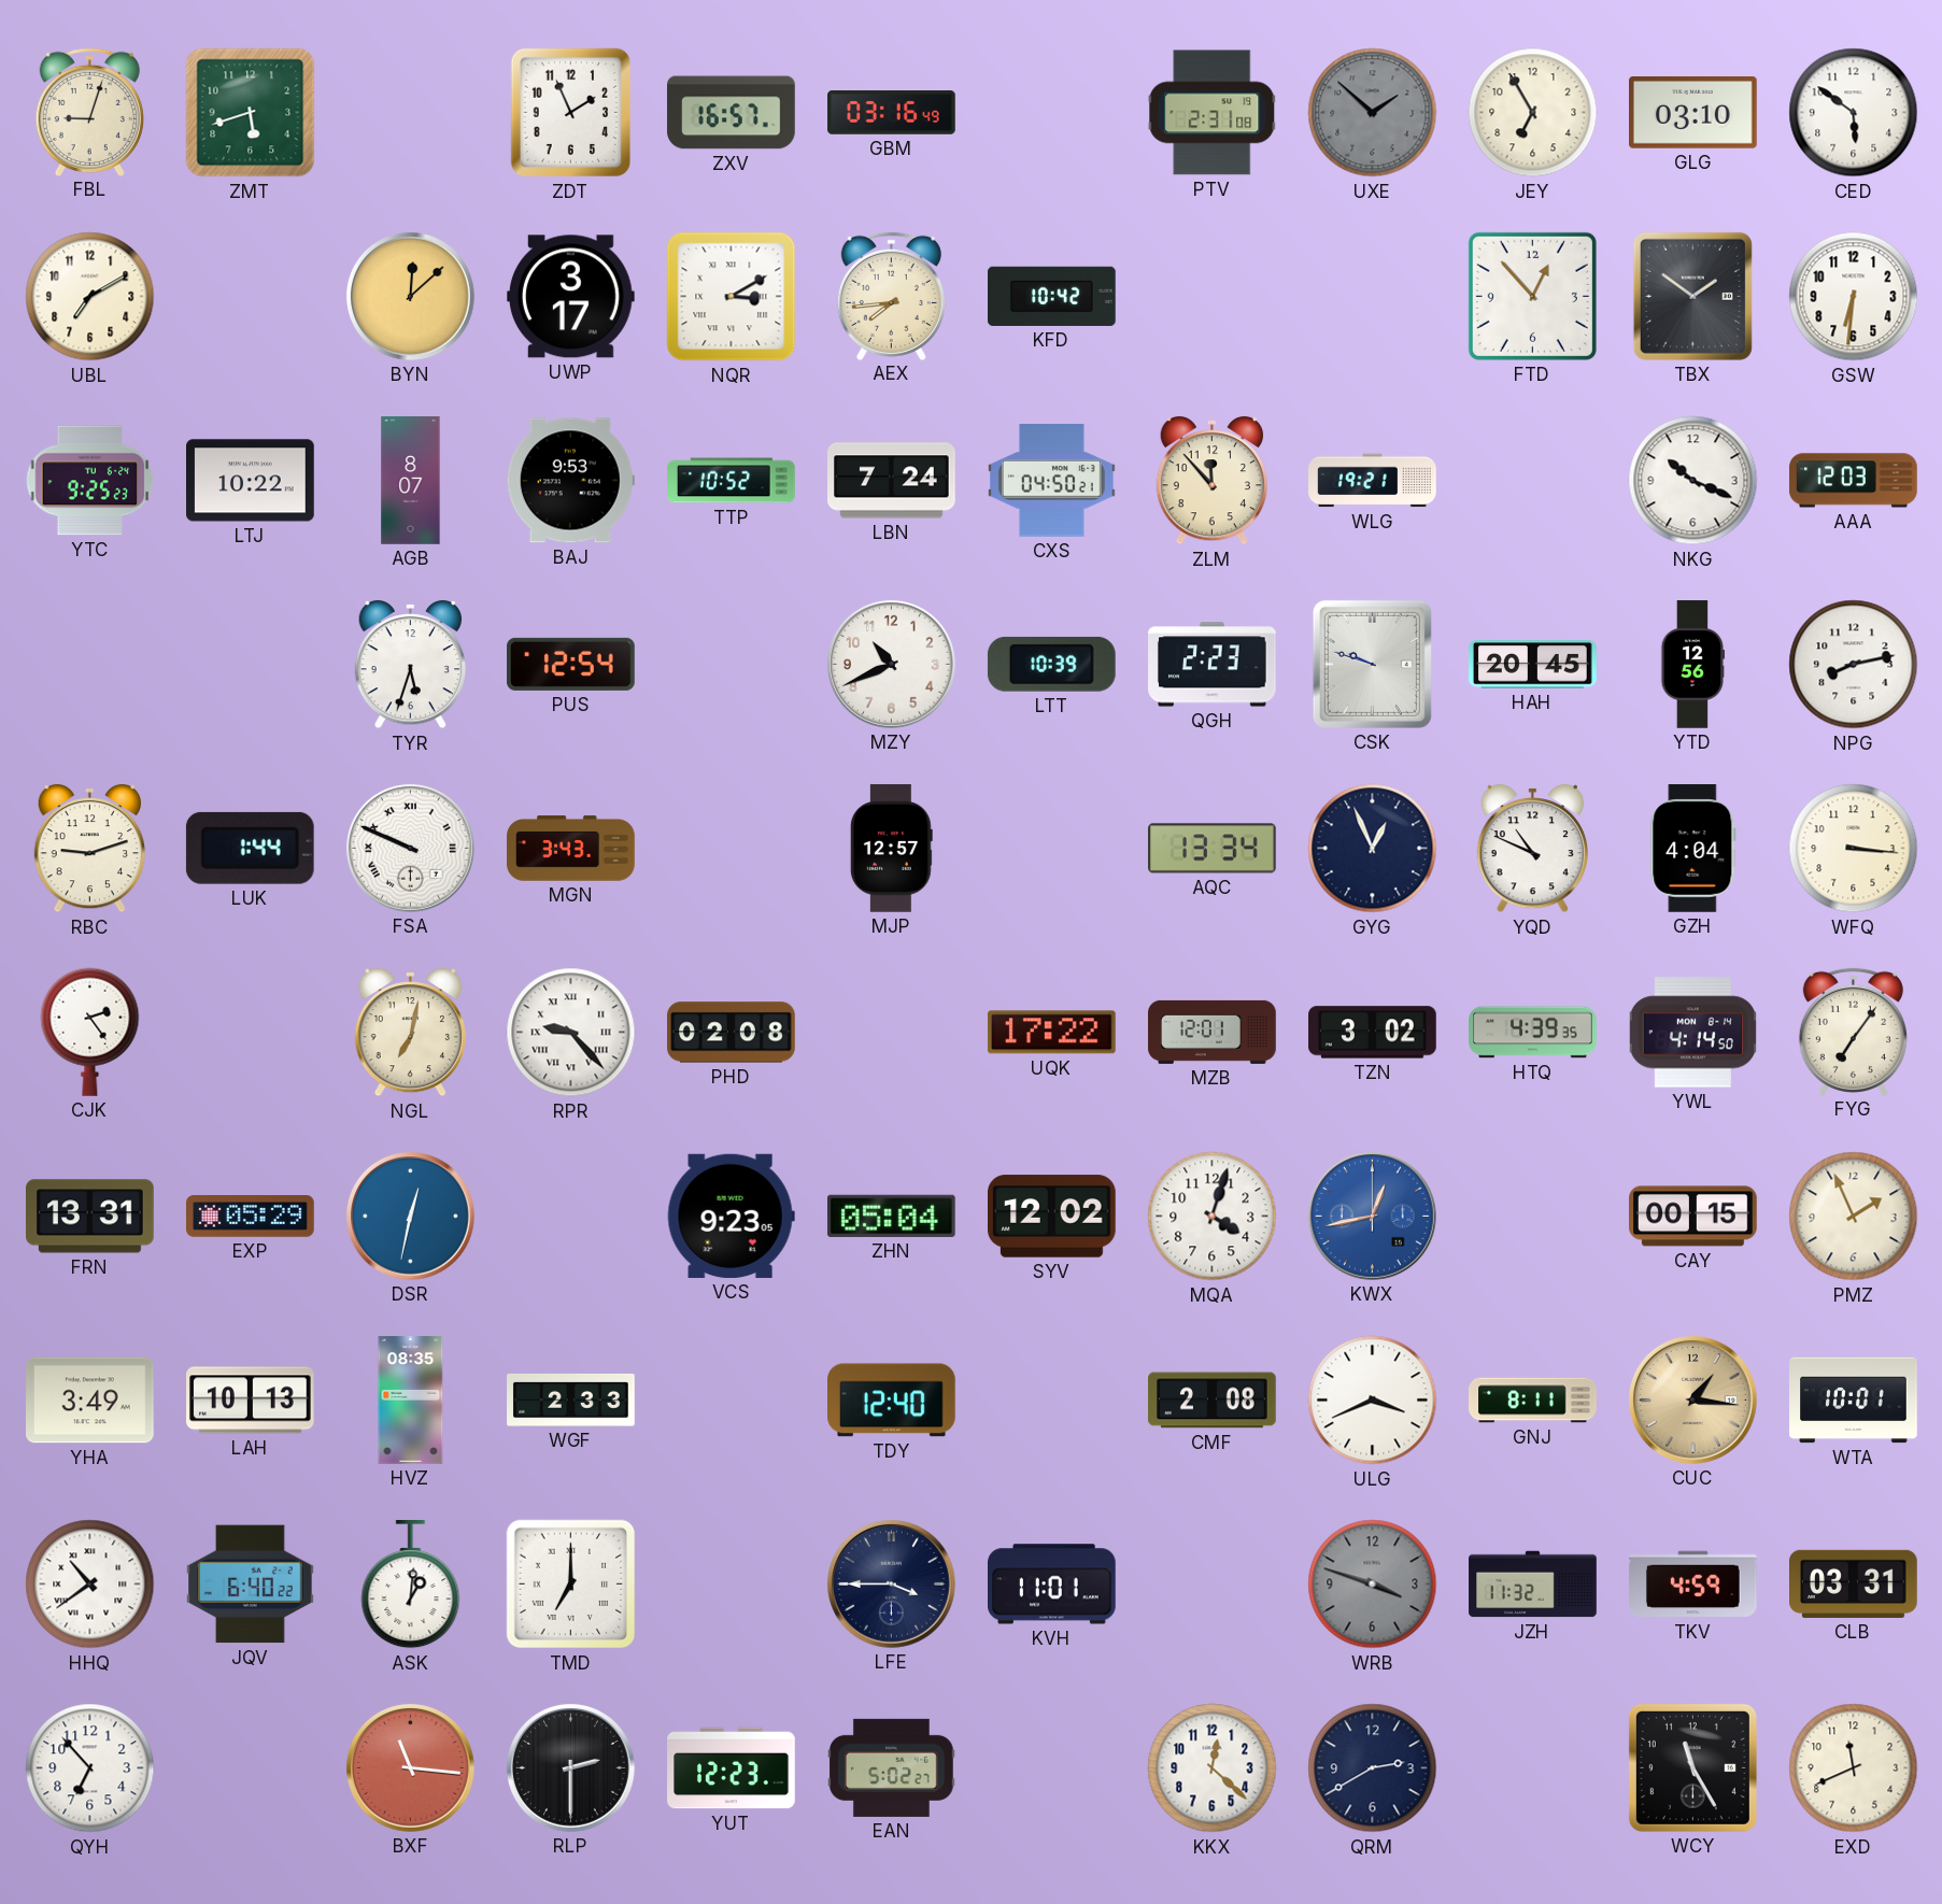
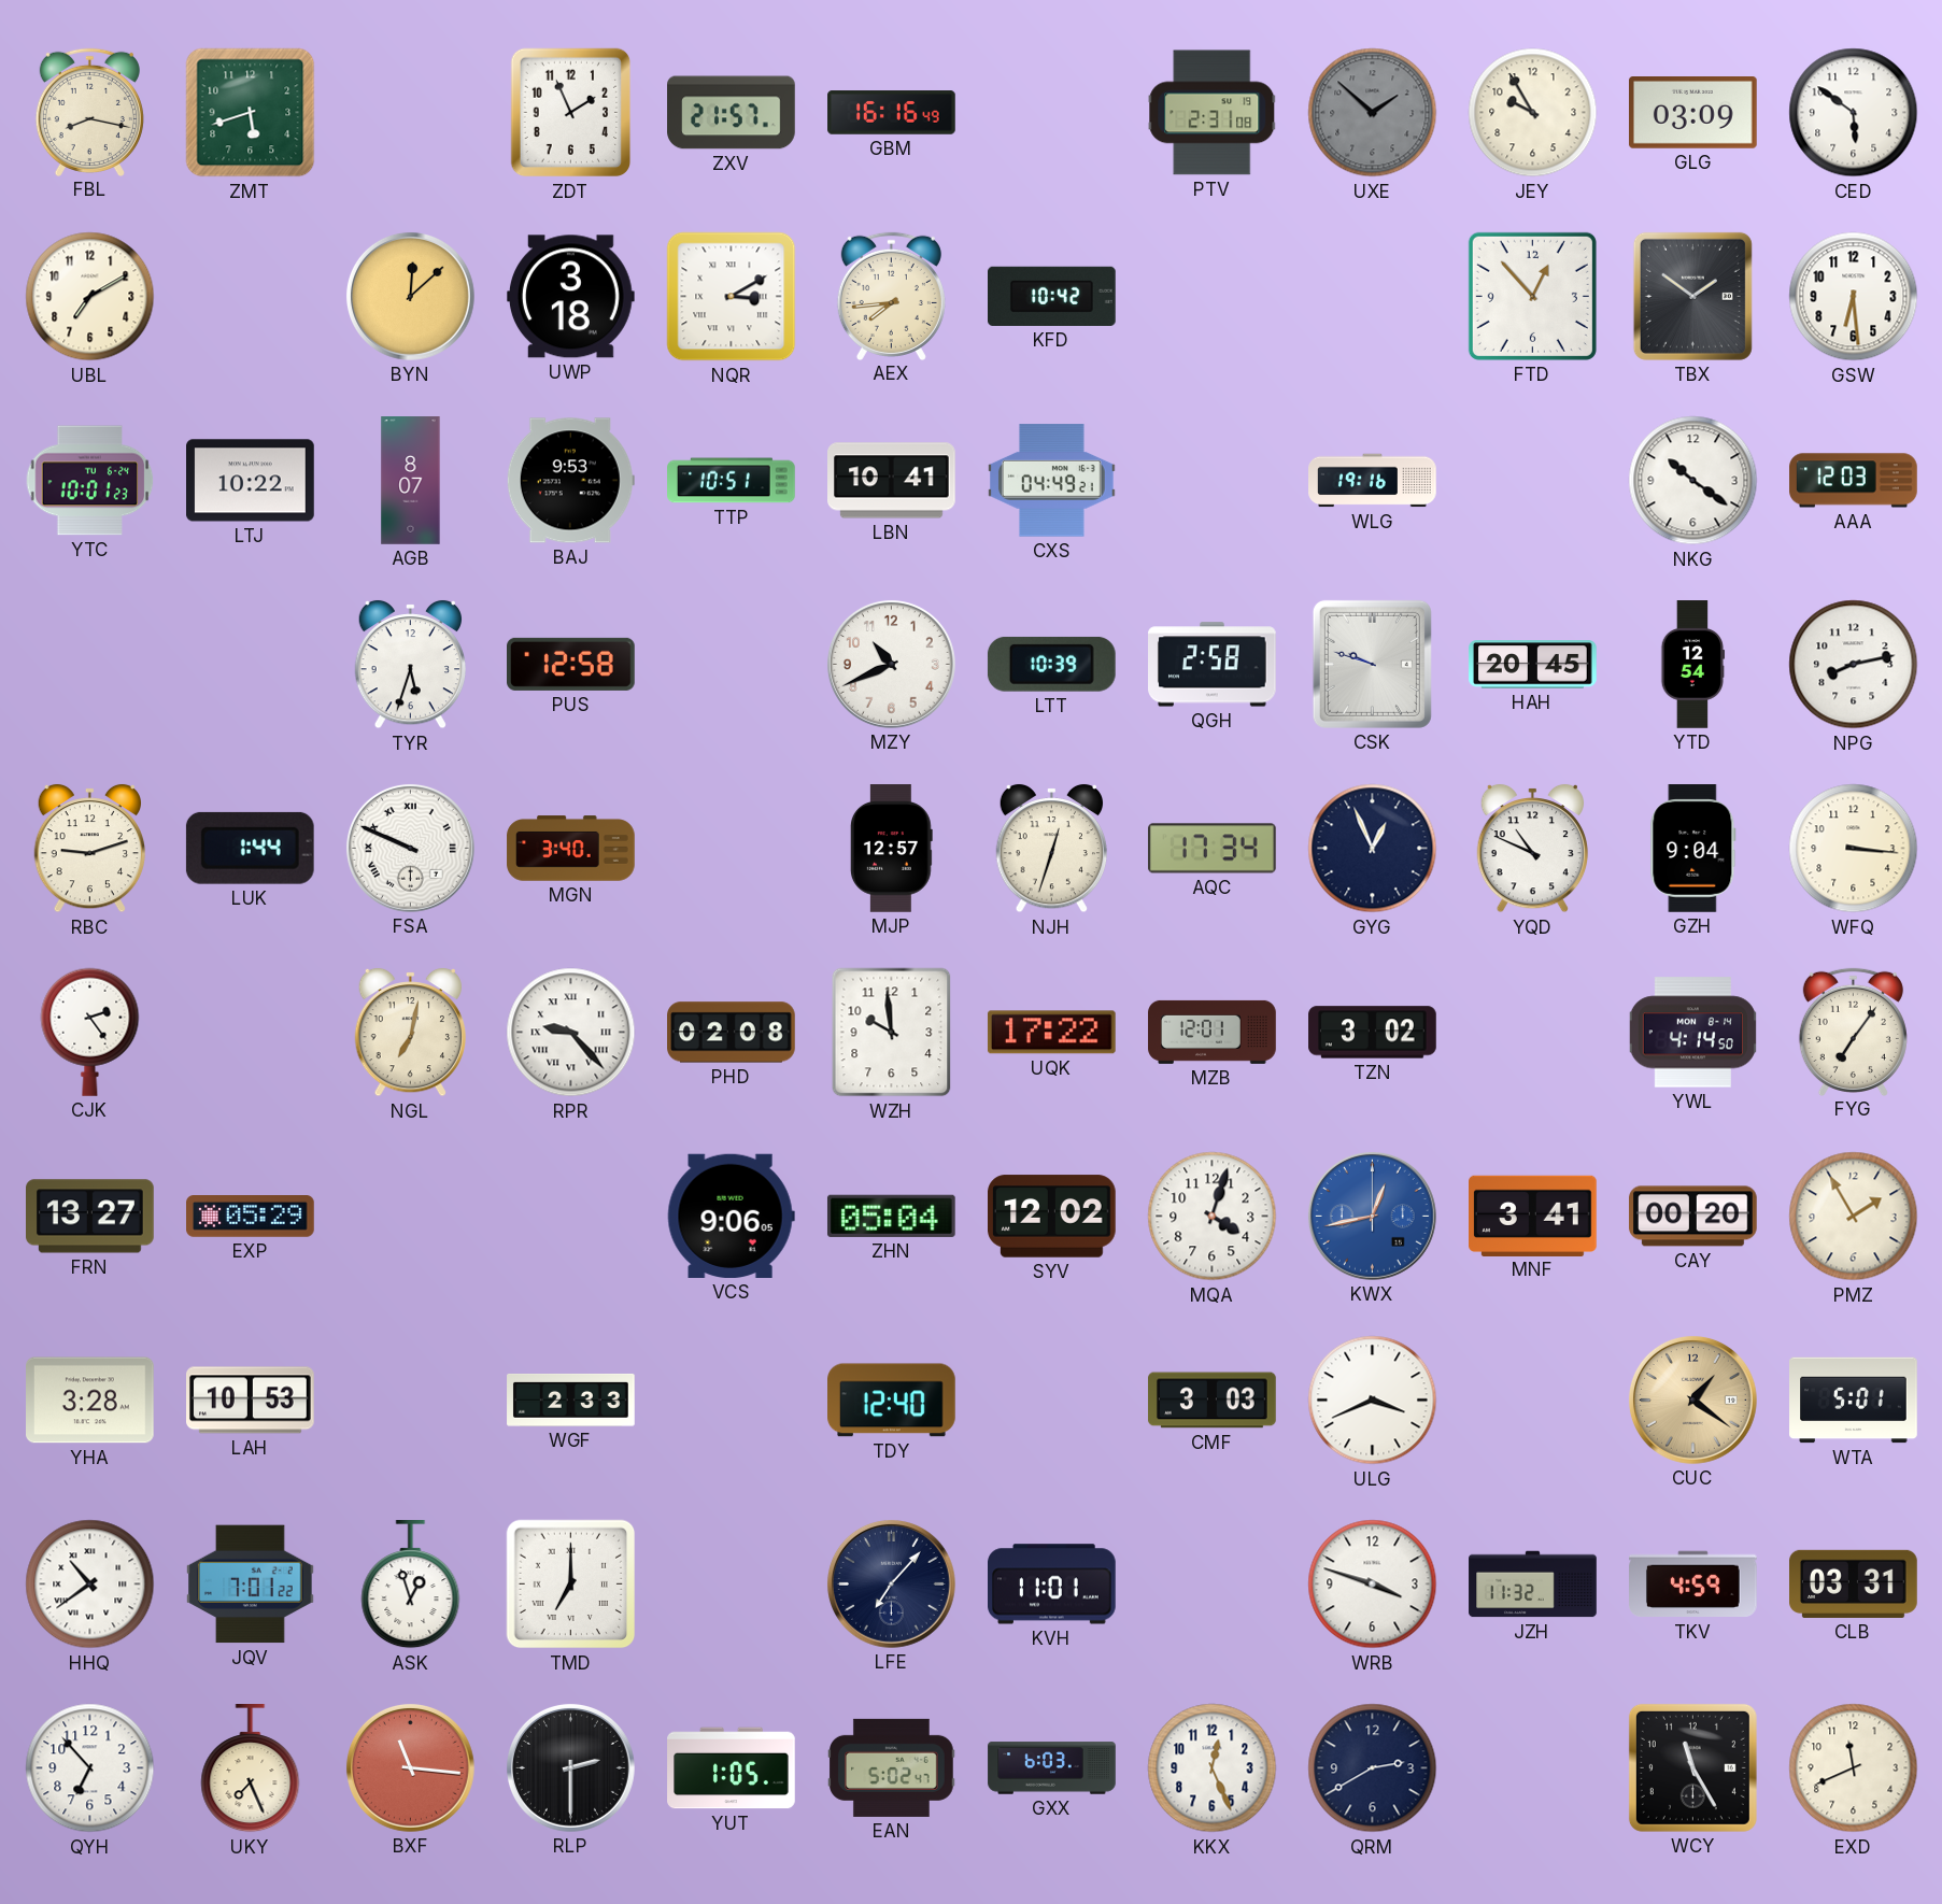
FBL: 9:03 -> 8:17 (89, 112)
ZXV: 16:57 -> 21:57 (732, 113)
GBM: 03:16 -> 16:16 (892, 113)
JEY: 6:55 -> 9:55 (1533, 113)
GLG: 03:10 -> 03:09 (1693, 113)
UWP: 3:17 -> 3:18 (571, 297)
GSW: 6:31 -> 6:29 (1854, 297)
YTC: 9:25 -> 10:01 (90, 481)
TTP: 10:52 -> 10:51 (732, 481)
LBN: 7:24 -> 10:41 (892, 481)
CXS: 04:50 -> 04:49 (1052, 481)
ZLM: 11:53 -> none (1211, 481)
WLG: 19:21 -> 19:16 (1373, 481)
NKG: 10:19 -> 10:21 (1693, 481)
PUS: 12:54 -> 12:58 (571, 664)
QGH: 2:23 -> 2:58 (1213, 665)
YTD: 12:56 -> 12:54 (1693, 665)
MGN: 3:43 -> 3:40 (571, 849)
NJH: none -> 12:33 (1051, 849)
AQC: 13:34 -> 17:34 (1213, 849)
GZH: 4:04 -> 9:04 (1693, 849)
WZH: none -> 9:59 (892, 1033)
HTQ: 4:39 -> none (1533, 1033)
FRN: 13:31 -> 13:27 (90, 1217)
DSR: 12:32 -> none (410, 1216)
VCS: 9:23 -> 9:06 (731, 1216)
MNF: none -> 3:41 (1533, 1216)
CAY: 00:15 -> 00:20 (1693, 1217)
PMZ: 1:56 -> 1:55 (1854, 1217)
YHA: 3:49 -> 3:28 (90, 1401)
LAH: 10:13 -> 10:53 (251, 1401)
HVZ: 08:35 -> none (411, 1401)
CMF: 2:08 -> 3:03 (1213, 1401)
GNJ: 8:11 -> none (1533, 1401)
CUC: 1:16 -> 1:21 (1692, 1399)
WTA: 10:01 -> 5:01 (1854, 1401)
JQV: 6:40 -> 7:01 (251, 1585)
ASK: 1:01 -> 12:57 (411, 1586)
LFE: 3:45 -> 7:07 (891, 1583)
WRB dial: grey -> white (1373, 1585)
UKY: none -> 7:26 (251, 1770)
YUT: 12:23 -> 1:05 (732, 1768)
EAN: 5:02:27 -> 5:02:47 (892, 1767)
GXX: none -> 6:03 (1052, 1768)
KKX: 12:22 -> 12:26 (1213, 1768)
